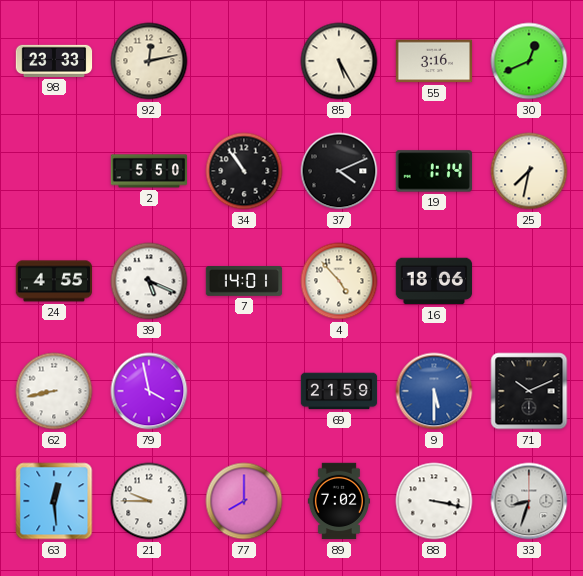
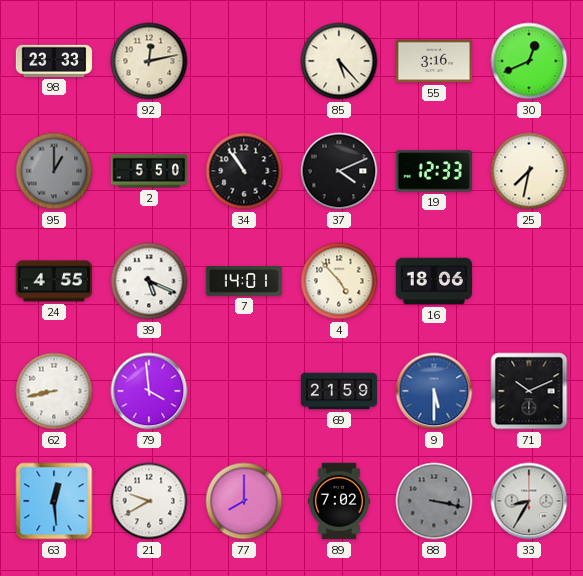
85: 5:25 -> 5:23 (339, 61)
95: none -> 1:00 (54, 171)
19: 1:14 -> 12:33 (434, 171)
79: 3:58 -> 3:59 (149, 391)
21: 9:45 -> 9:40 (149, 501)
88 dial: white -> grey (434, 501)
33: 8:33 -> 8:35 (529, 501)
